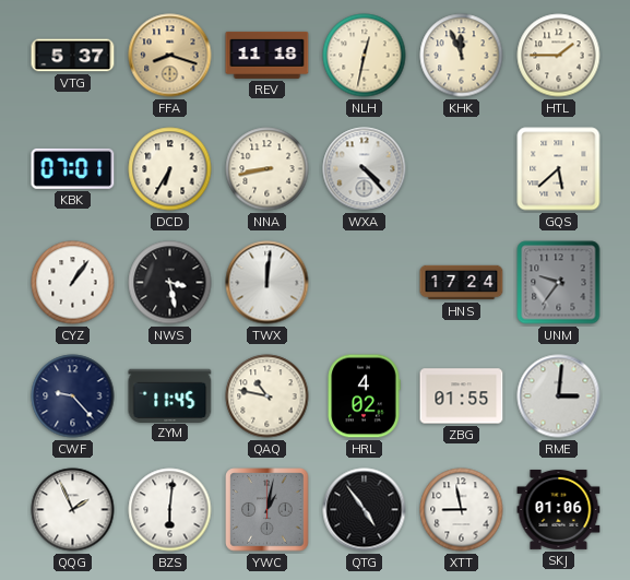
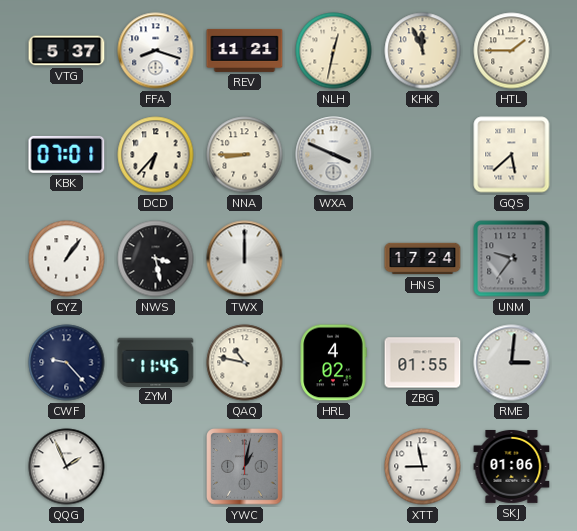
FFA dial: champagne -> white (156, 51)
REV: 11:18 -> 11:21 (245, 50)
DCD: 6:35 -> 6:37 (156, 155)
NNA: 8:43 -> 8:45 (245, 155)
WXA: 4:23 -> 3:49 (334, 155)
TWX: 12:01 -> 12:00 (245, 259)
BZS: 6:01 -> none (170, 510)
QTG: 4:54 -> none (365, 510)
